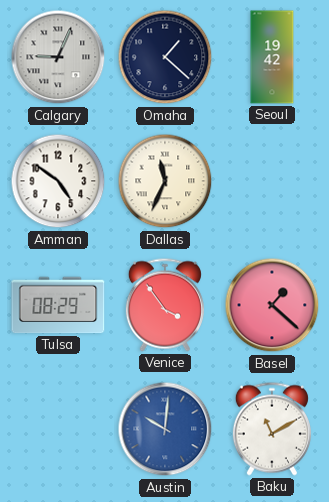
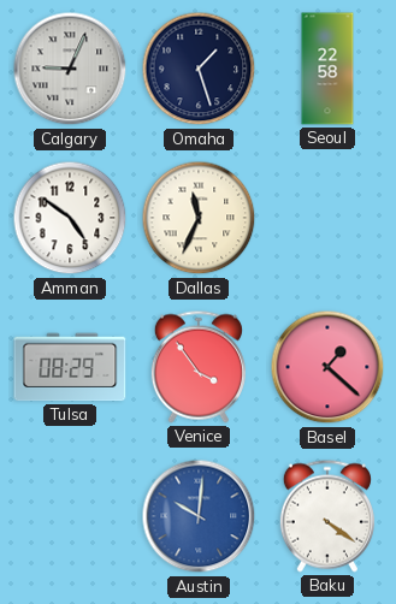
Omaha: 1:22 -> 1:27 (199, 69)
Seoul: 19:42 -> 22:58 (327, 69)
Baku: 11:10 -> 4:21 (327, 516)
